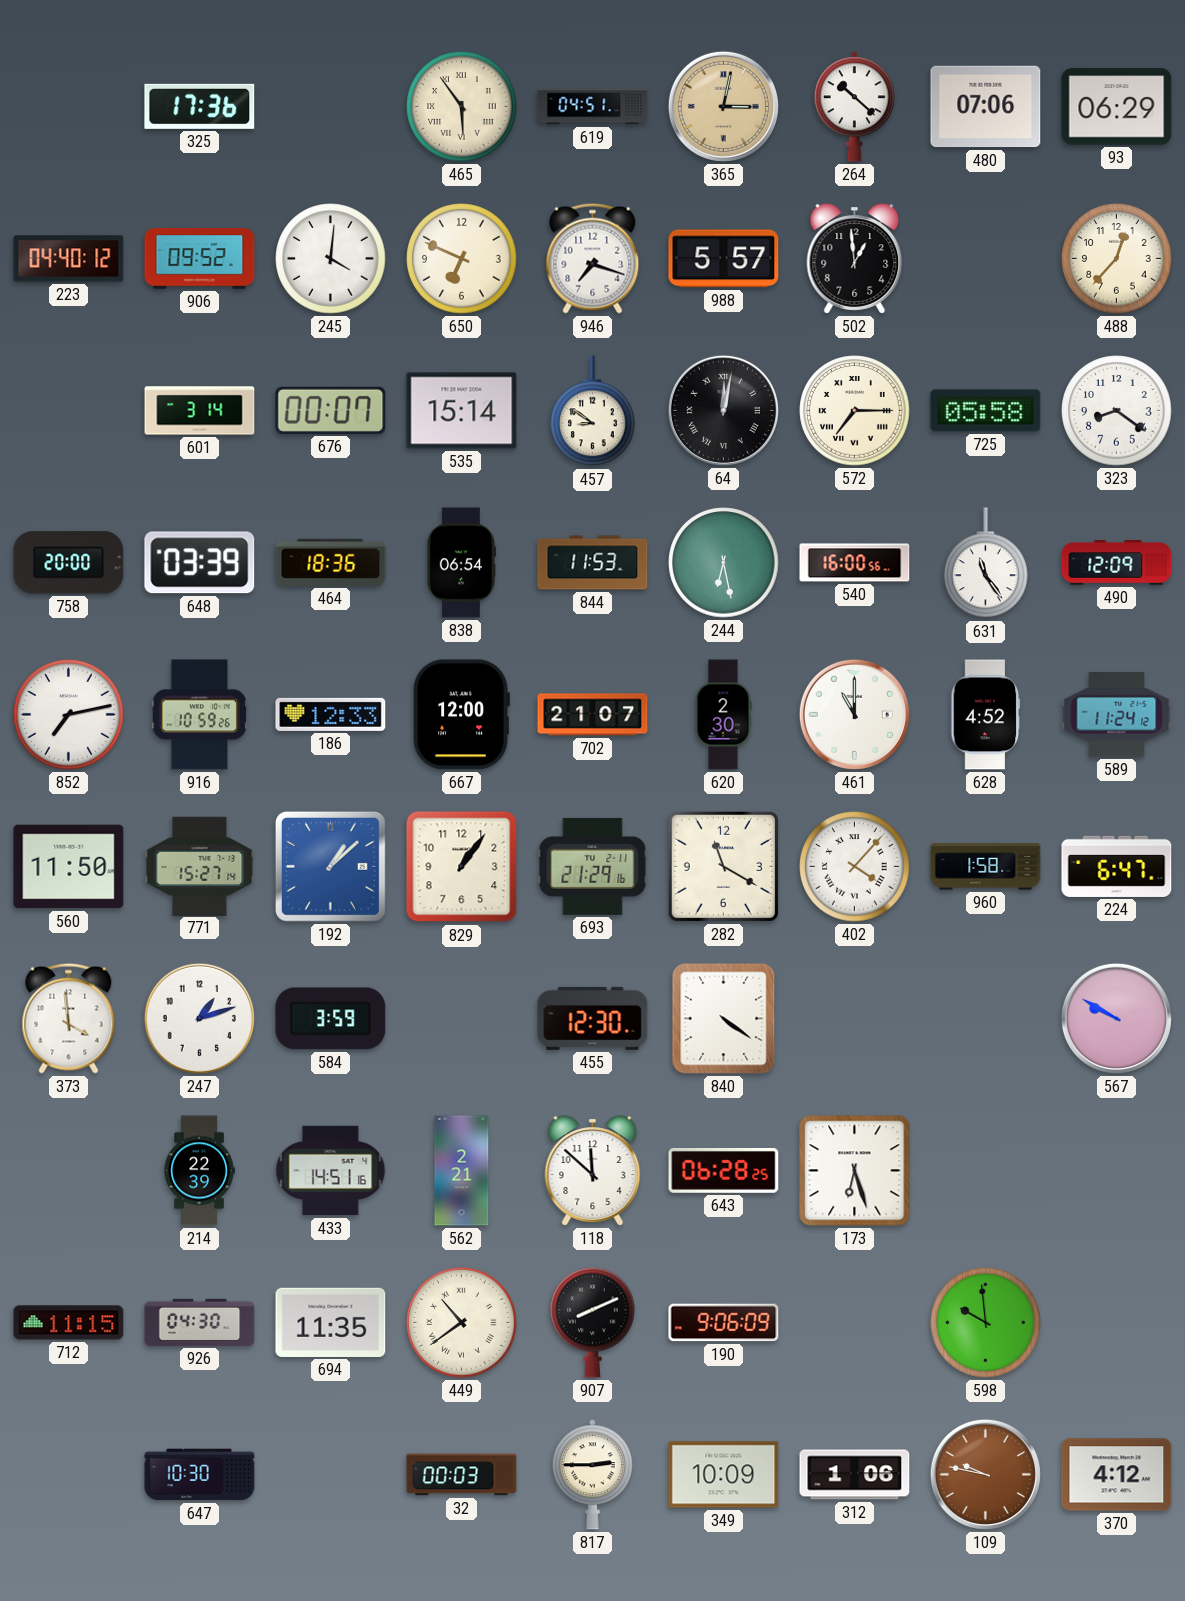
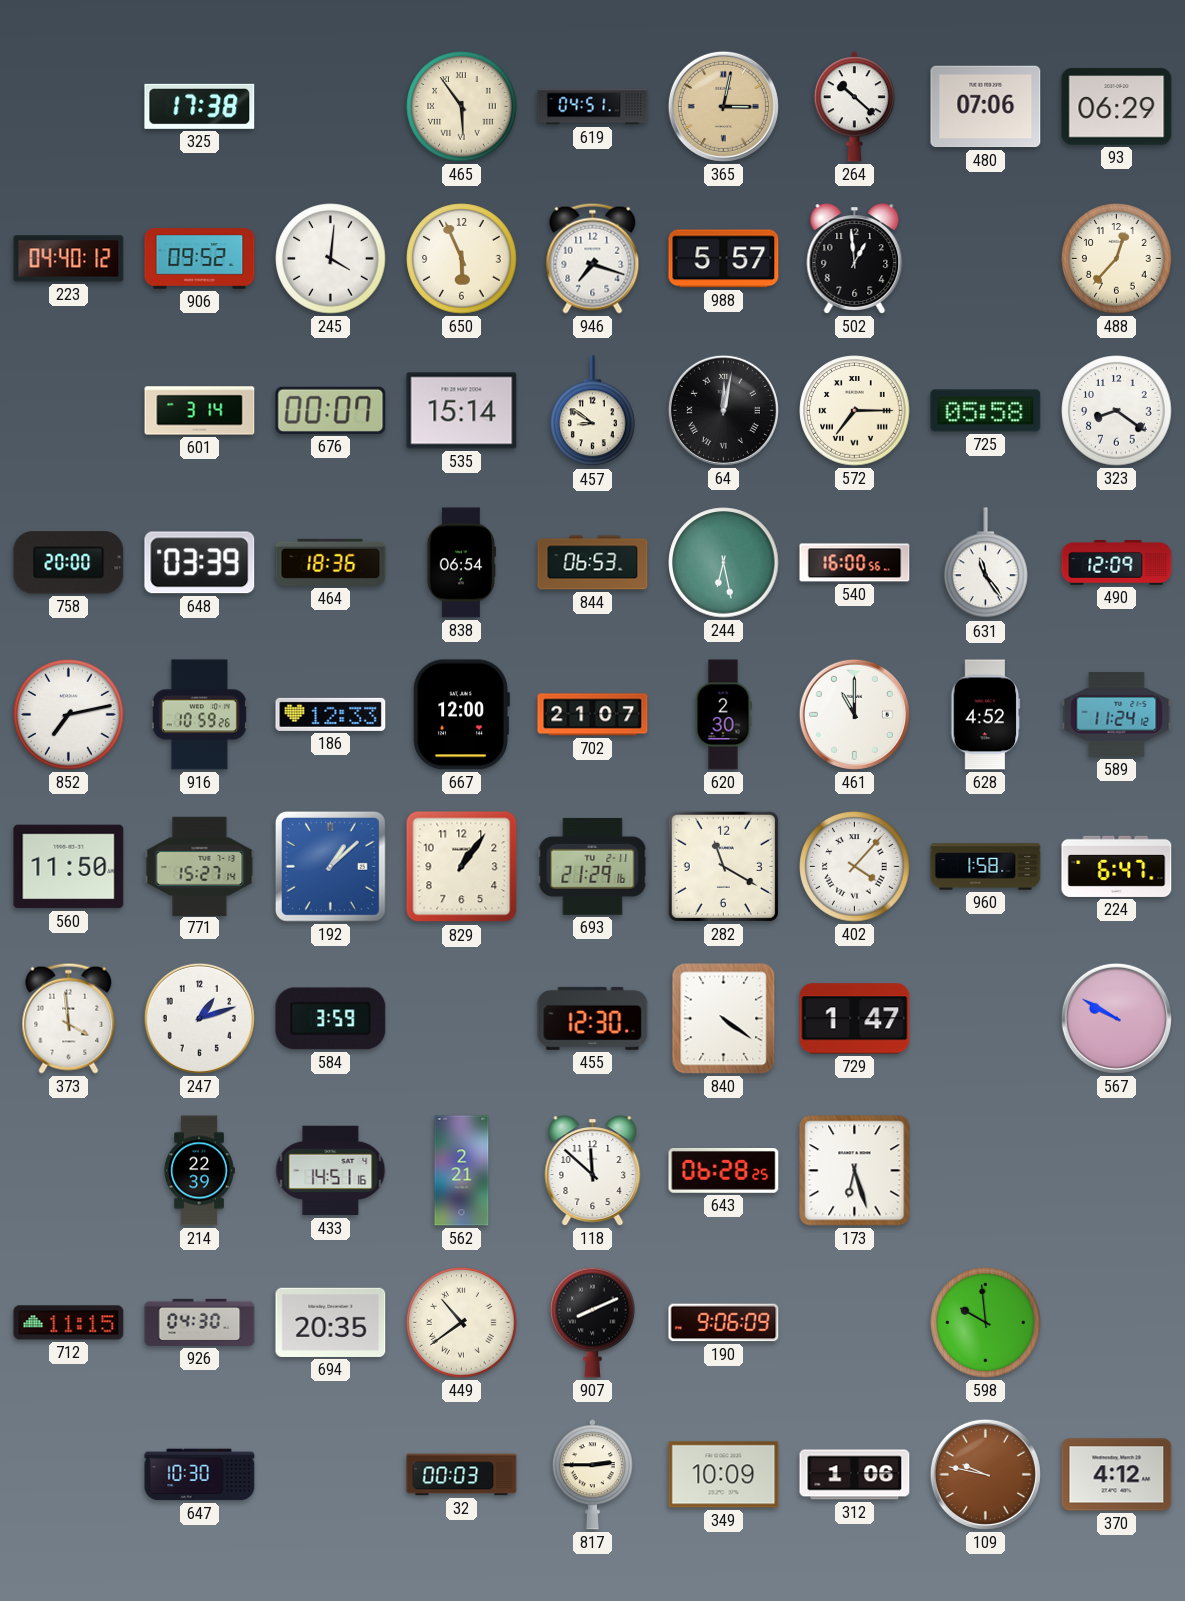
325: 17:36 -> 17:38 (200, 106)
650: 6:49 -> 5:56 (462, 259)
844: 11:53 -> 06:53 (593, 563)
729: none -> 1:47 (855, 1019)
694: 11:35 -> 20:35 (331, 1322)
